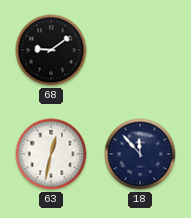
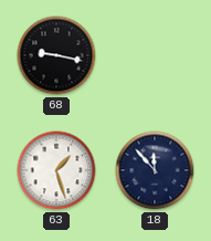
68: 9:09 -> 9:17 (56, 55)
63: 12:32 -> 1:27 (56, 170)
